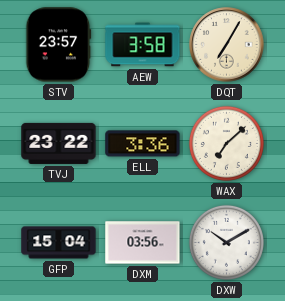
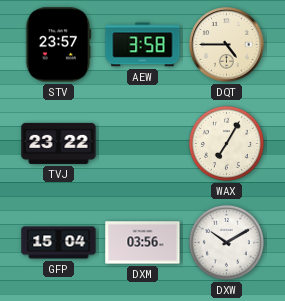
DQT: 7:05 -> 4:45 (227, 45)
ELL: 3:36 -> none (143, 144)
WAX: 7:08 -> 7:05 (226, 143)
